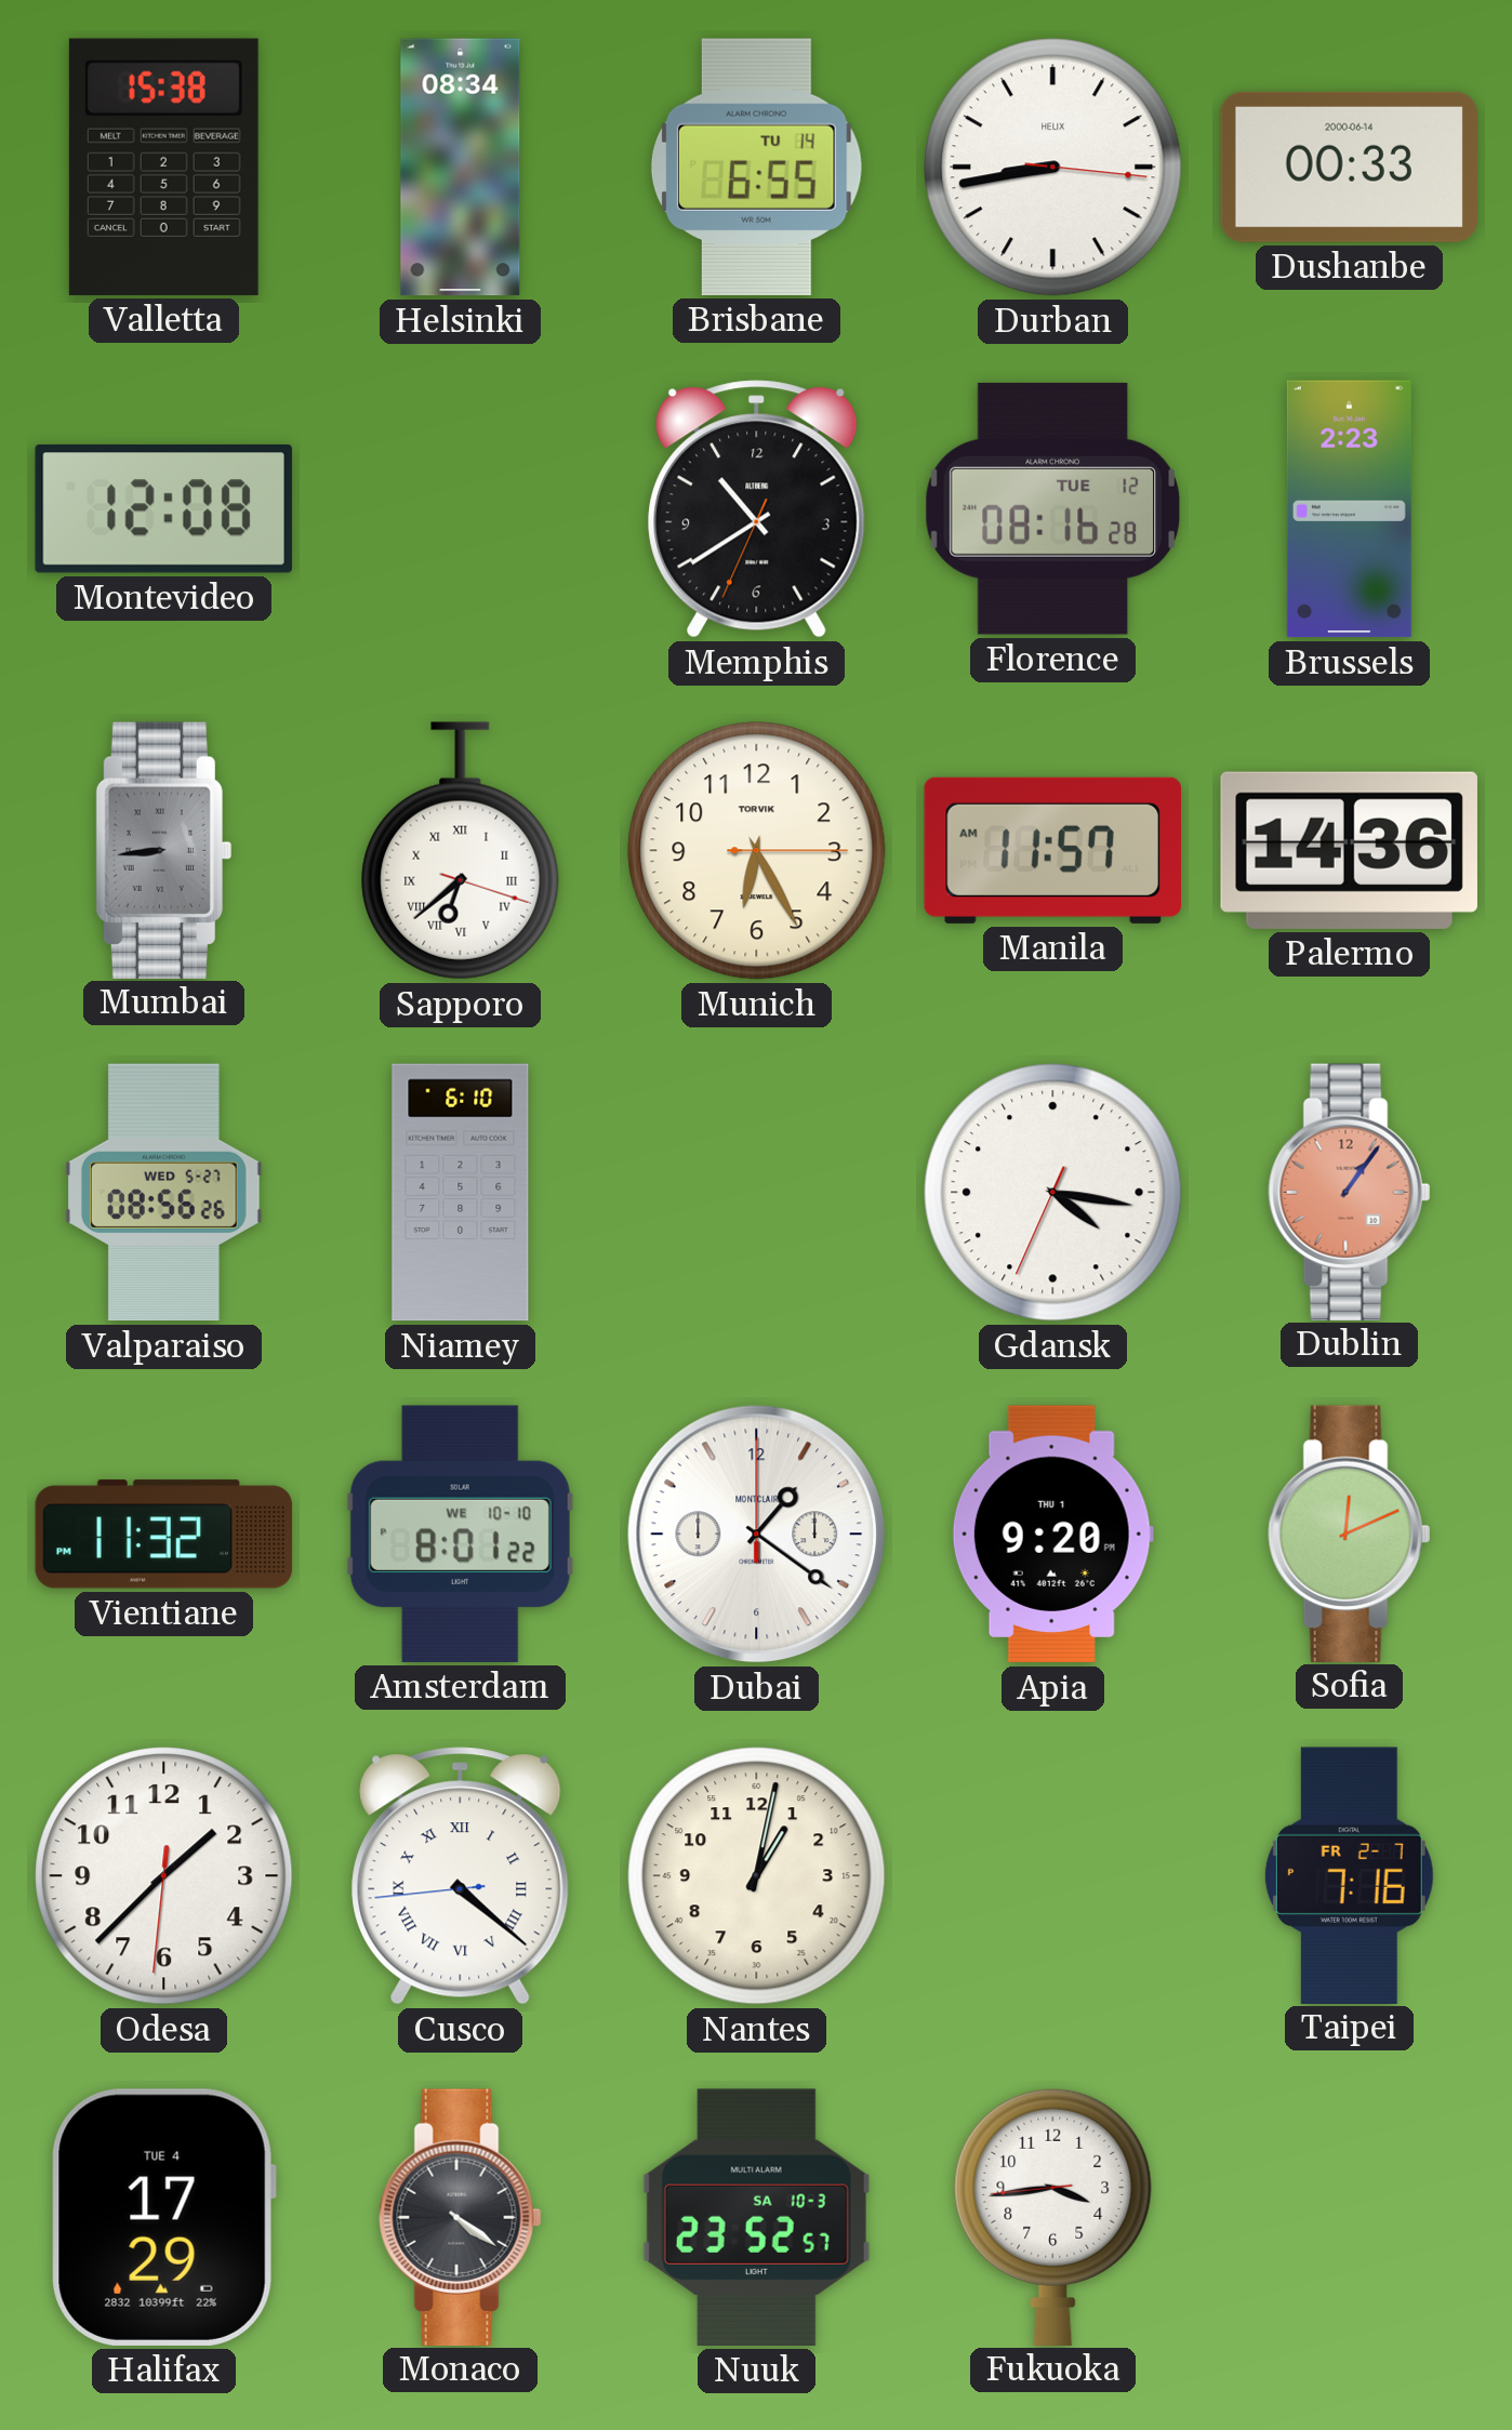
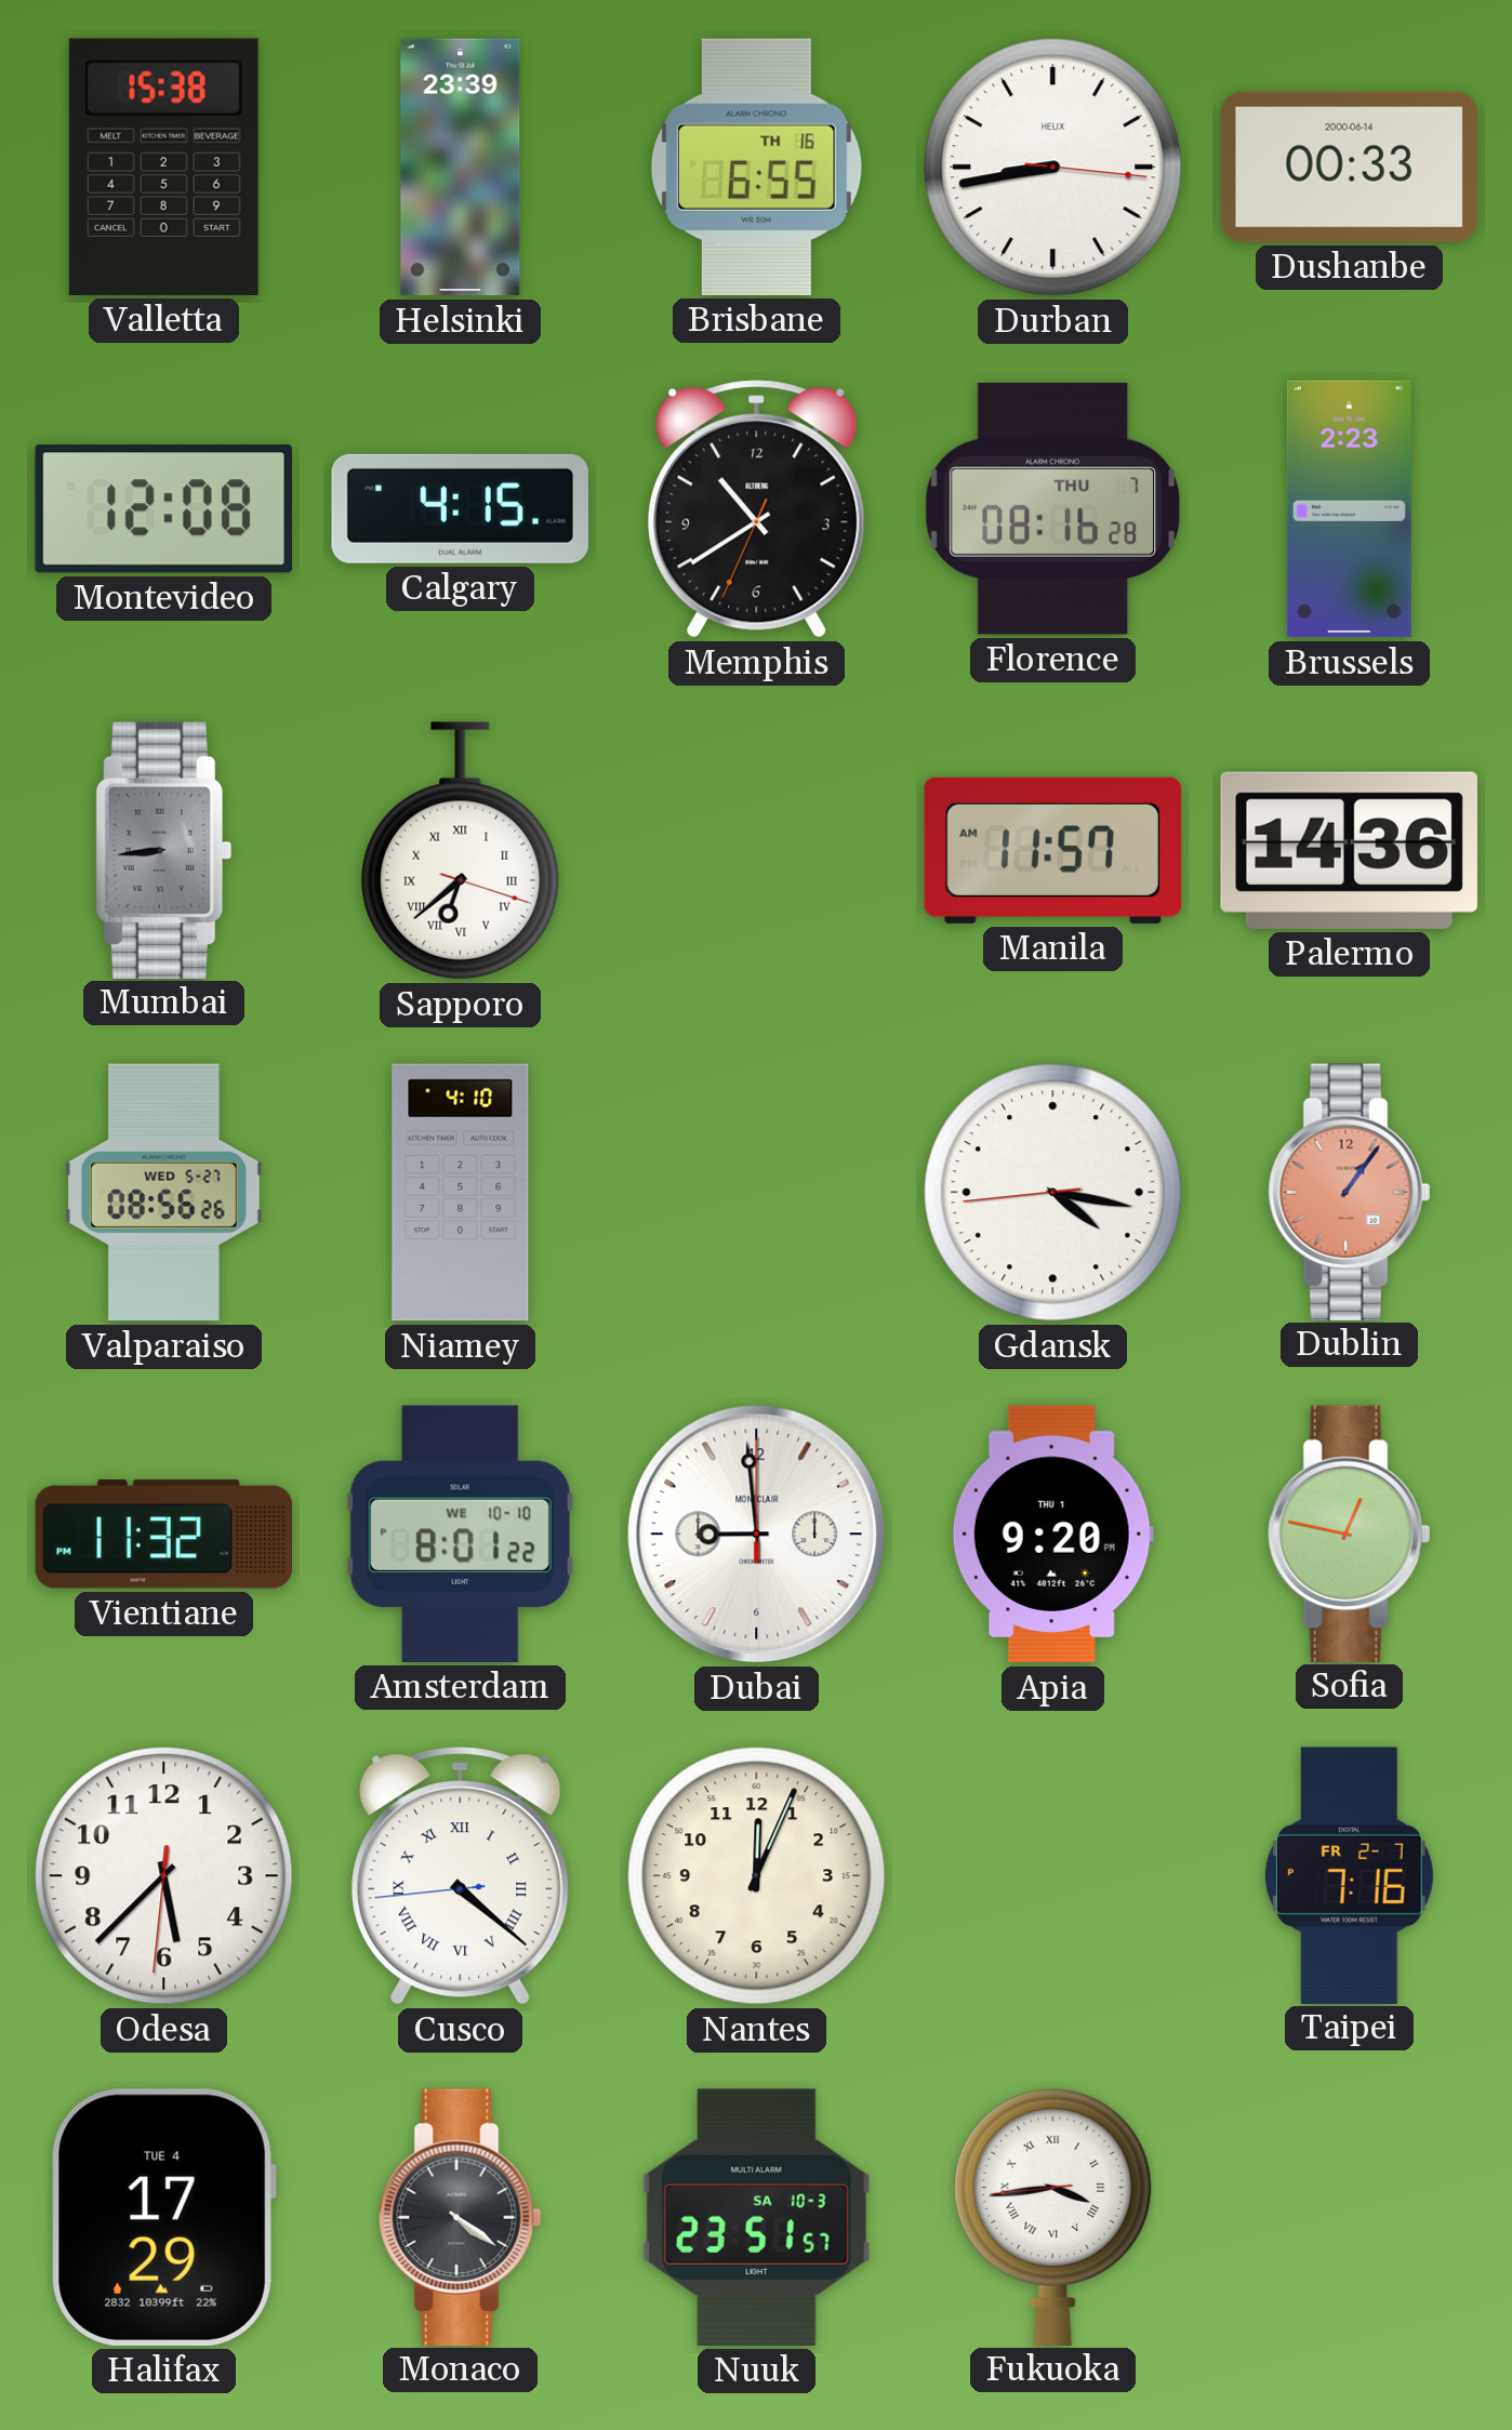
Helsinki: 08:34 -> 23:39 (461, 168)
Brisbane date: TU 14 -> TH 16 (756, 167)
Calgary: none -> 4:15 (460, 508)
Florence date: TUE 12 -> THU 7 (1053, 508)
Munich: 6:25 -> none (757, 851)
Niamey: 6:10 -> 4:10 (461, 1193)
Gdansk: 4:16:34 -> 4:16:44 (1053, 1193)
Dubai: 1:21 -> 8:59 (757, 1535)
Sofia: 12:11 -> 12:47 (1350, 1533)
Odesa: 1:37 -> 5:37 (164, 1876)
Nantes: 1:02 -> 12:04 (757, 1876)
Nuuk: 23:52 -> 23:51 (756, 2217)
Fukuoka numerals: Arabic -> Roman (1053, 2216)
